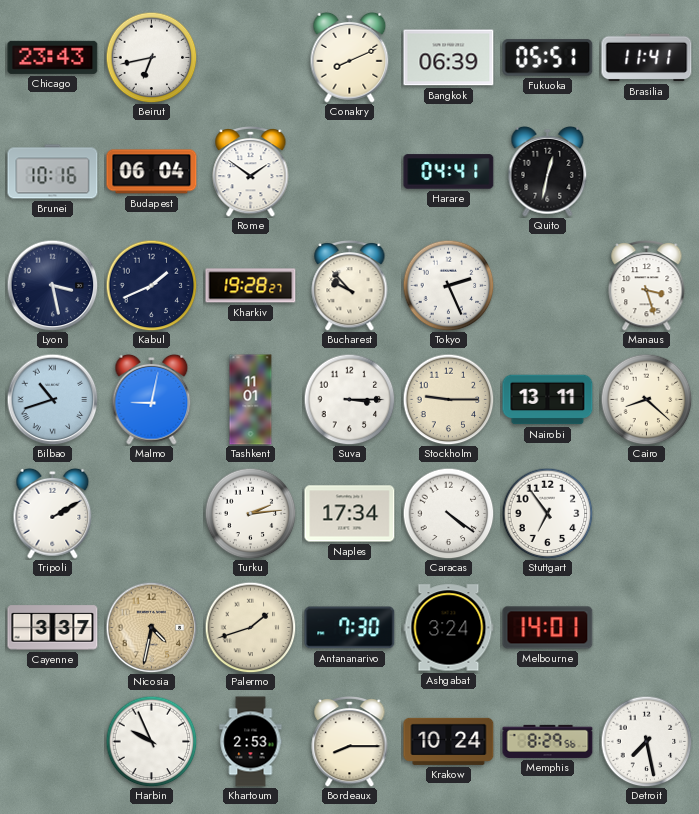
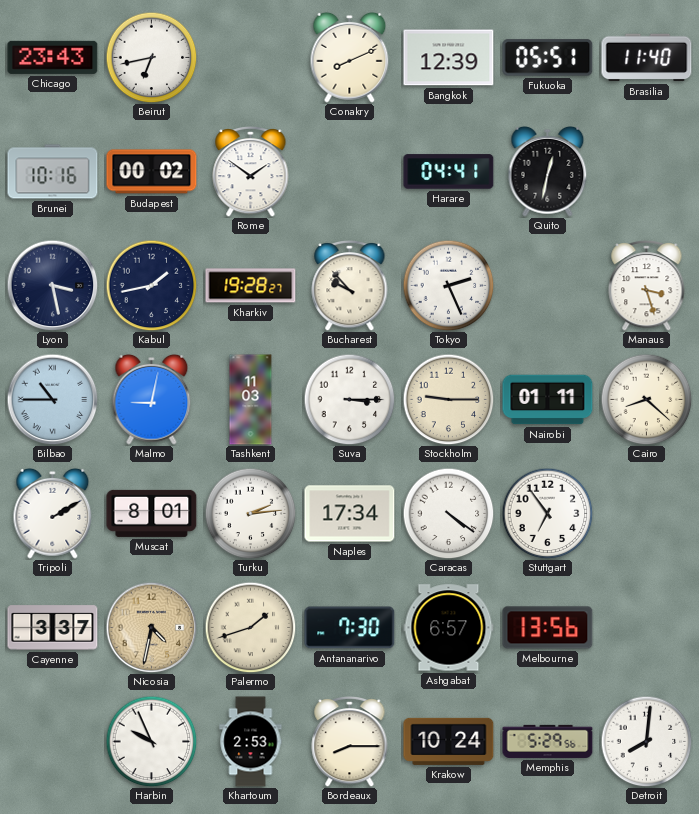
Bangkok: 06:39 -> 12:39 (449, 58)
Brasilia: 11:41 -> 11:40 (647, 58)
Budapest: 06:04 -> 00:02 (152, 172)
Kabul: 1:41 -> 1:43 (151, 285)
Bilbao: 10:42 -> 10:45 (52, 399)
Tashkent: 11:01 -> 11:03 (251, 400)
Nairobi: 13:11 -> 01:11 (548, 400)
Muscat: none -> 8:01 (152, 513)
Ashgabat: 3:24 -> 6:57 (449, 628)
Melbourne: 14:01 -> 13:56 (548, 628)
Memphis: 8:29 -> 5:29 (548, 741)
Detroit: 7:28 -> 8:01 (646, 741)
